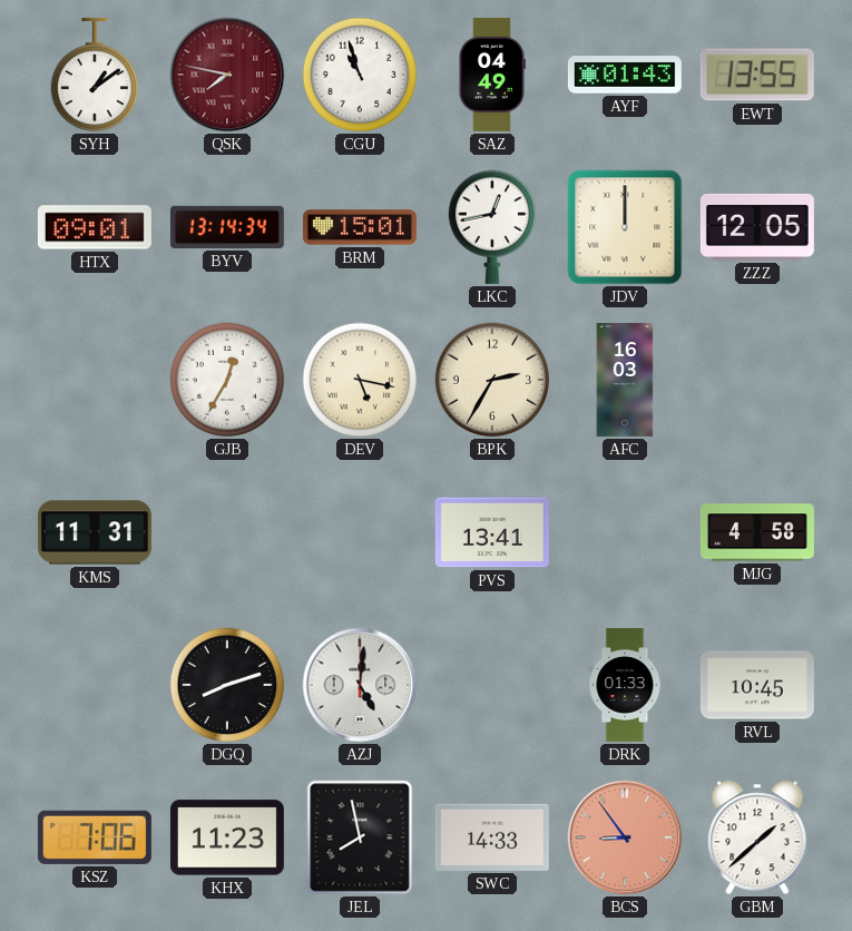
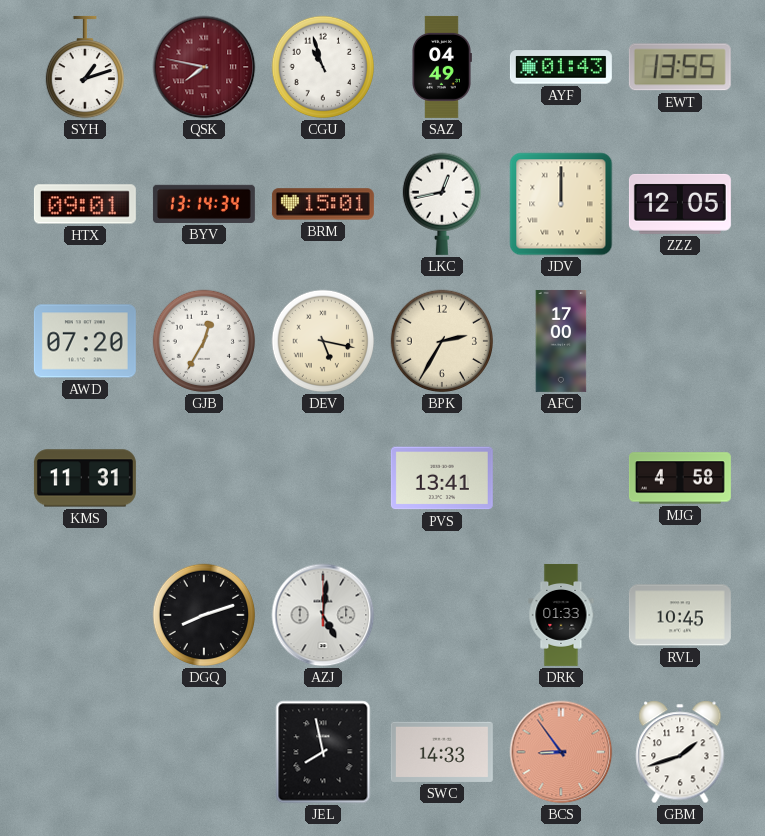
SYH: 1:09 -> 1:12 (84, 67)
AWD: none -> 07:20 (85, 341)
AFC: 16:03 -> 17:00 (561, 341)
KSZ: 7:06 -> none (95, 837)
KHX: 11:23 -> none (227, 837)
GBM: 1:38 -> 1:42 (680, 752)
